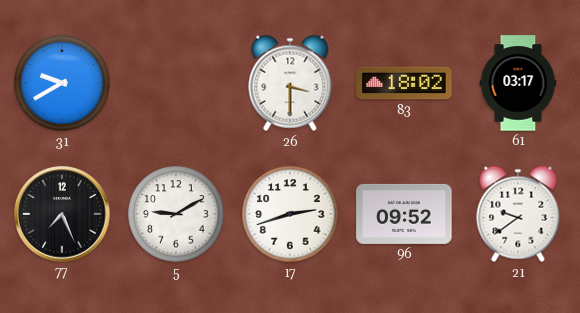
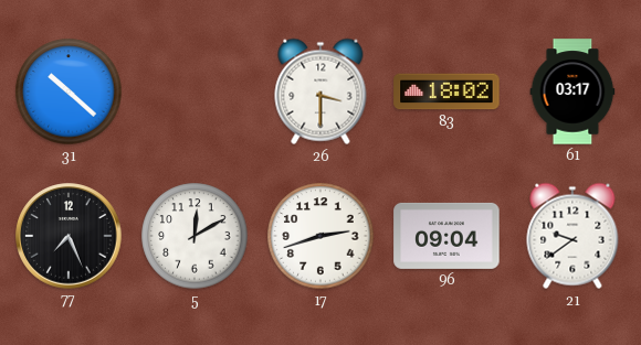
31: 9:40 -> 10:22 (69, 91)
5: 9:10 -> 12:10 (195, 236)
96: 09:52 -> 09:04 (446, 236)
